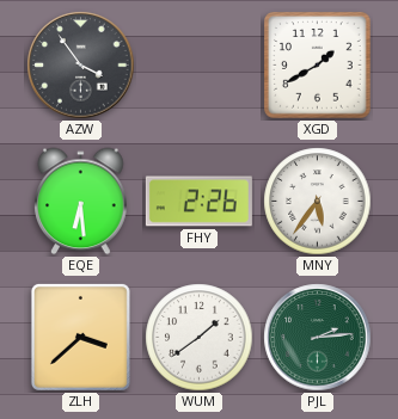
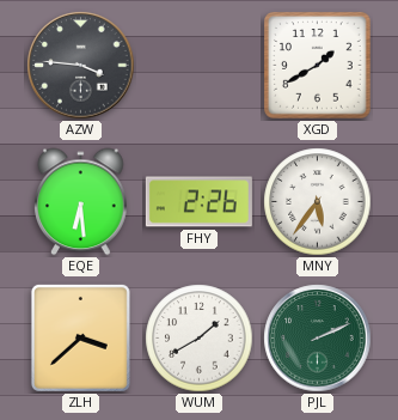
AZW: 3:54 -> 3:46 (81, 66)
WUM: 1:39 -> 1:40 (200, 339)
PJL: 2:14 -> 2:11 (318, 339)
